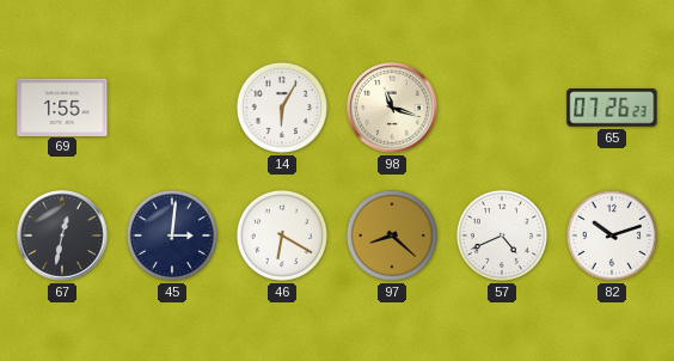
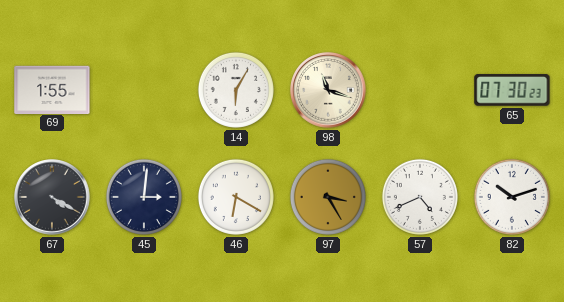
65: 07:26 -> 07:30 (512, 90)
67: 12:32 -> 4:20 (52, 197)
97: 8:22 -> 3:25 (328, 197)
